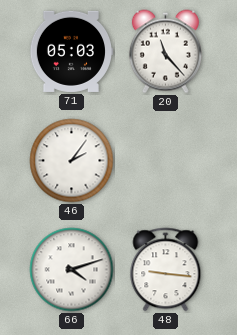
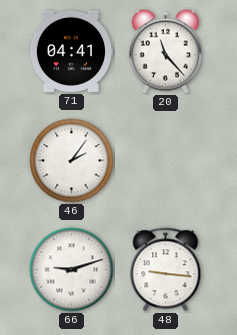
71: 05:03 -> 04:41 (70, 51)
66: 4:12 -> 9:12 (72, 270)
